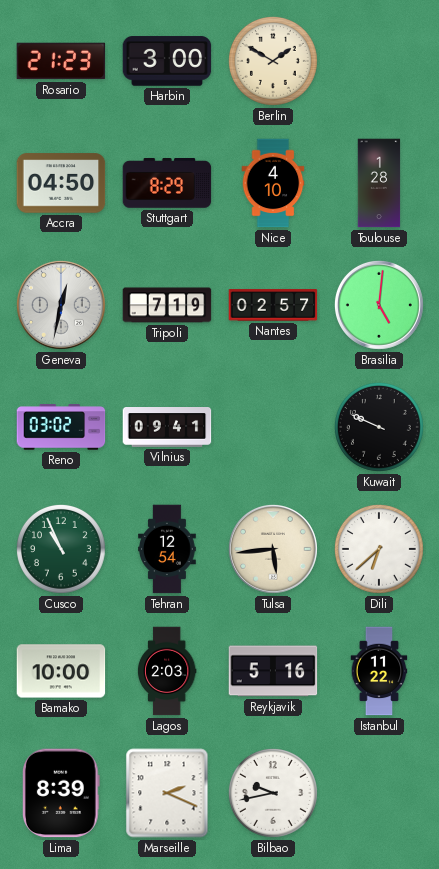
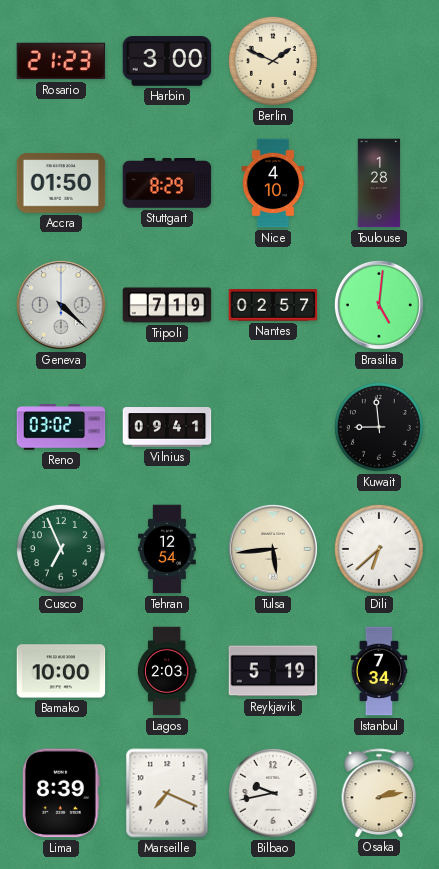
Berlin: 1:50 -> 1:49 (273, 61)
Accra: 04:50 -> 01:50 (61, 183)
Geneva: 12:32 -> 4:22 (61, 305)
Kuwait: 9:49 -> 8:59 (379, 427)
Cusco: 10:56 -> 6:56 (61, 549)
Reykjavik: 5:16 -> 5:19 (273, 671)
Istanbul: 11:22 -> 7:34 (379, 671)
Marseille: 2:19 -> 7:19 (167, 793)
Osaka: none -> 2:13 (379, 793)
